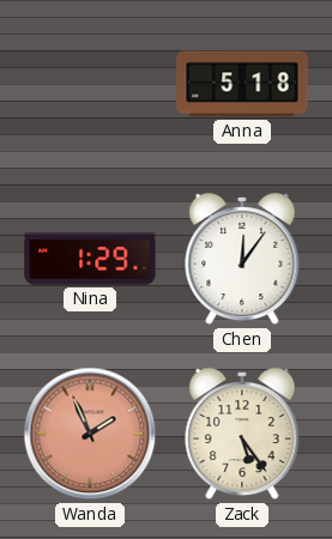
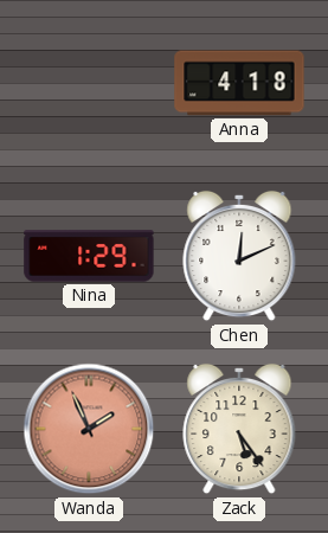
Anna: 5:18 -> 4:18 (239, 83)
Chen: 12:06 -> 12:11 (239, 256)
